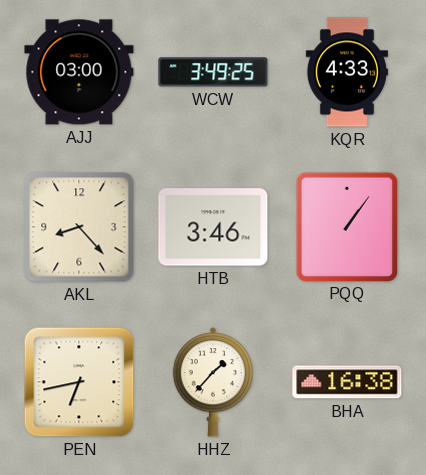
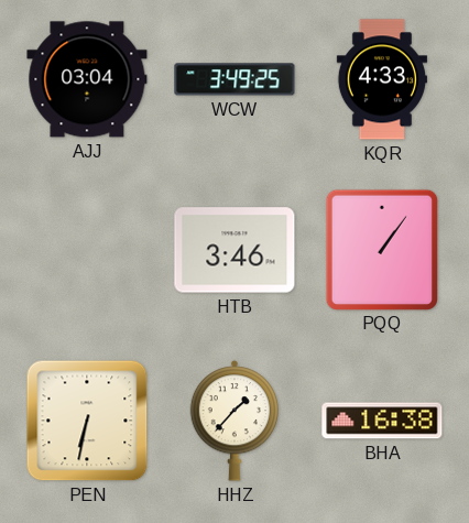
AJJ: 03:00 -> 03:04 (87, 79)
AKL: 8:23 -> none (79, 227)
PEN: 6:43 -> 6:32 (87, 421)
